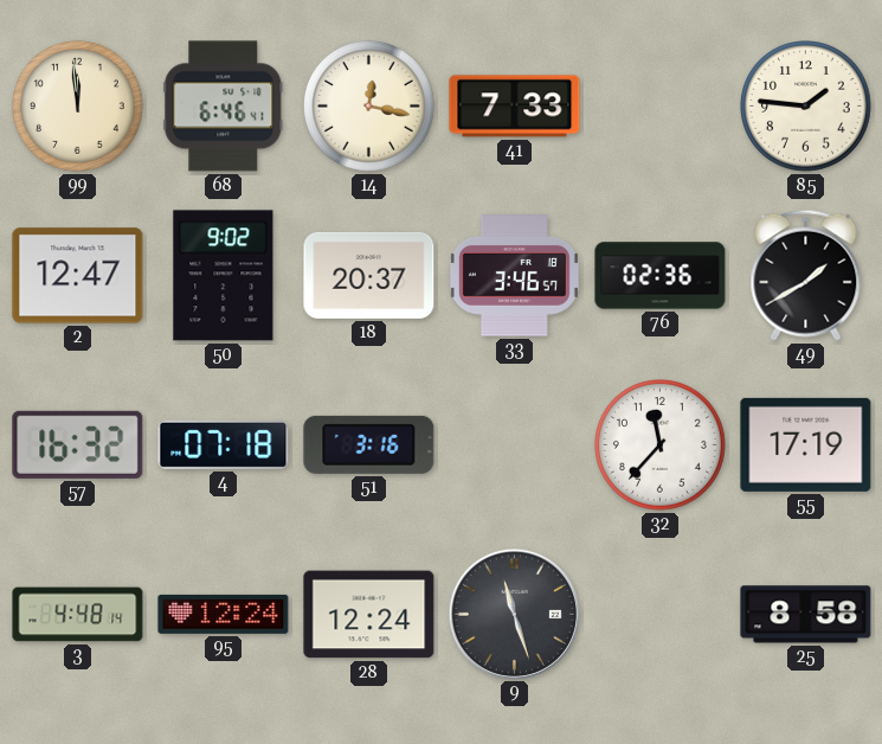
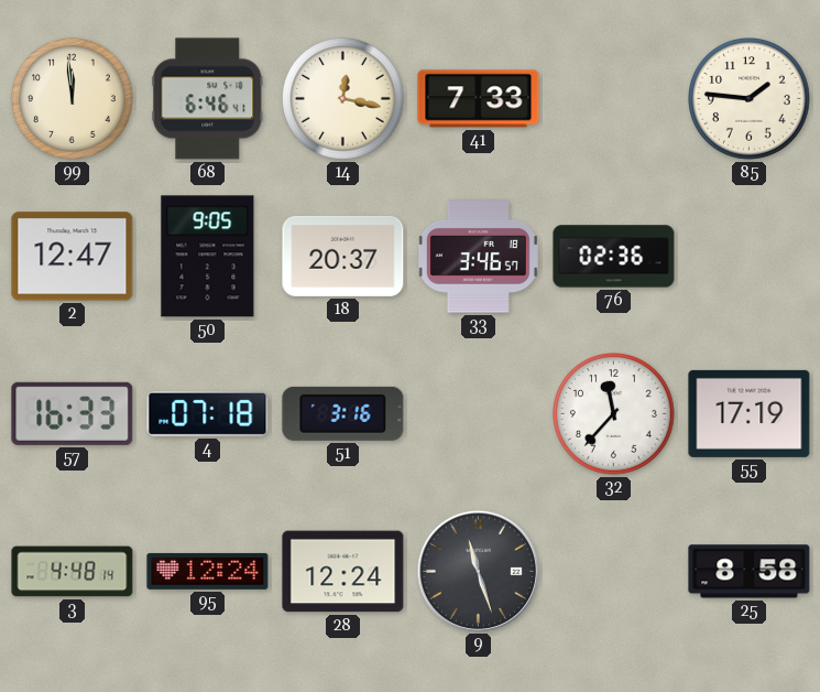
50: 9:02 -> 9:05 (208, 257)
49: 1:40 -> none (806, 275)
57: 16:32 -> 16:33 (73, 413)
